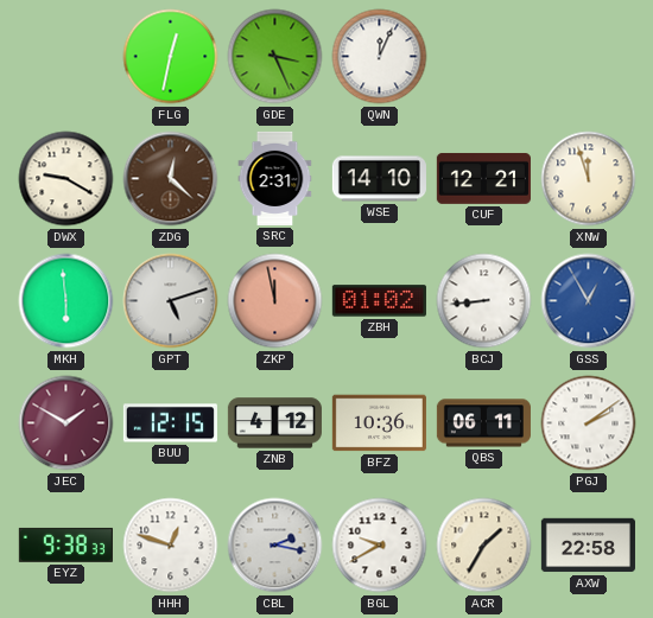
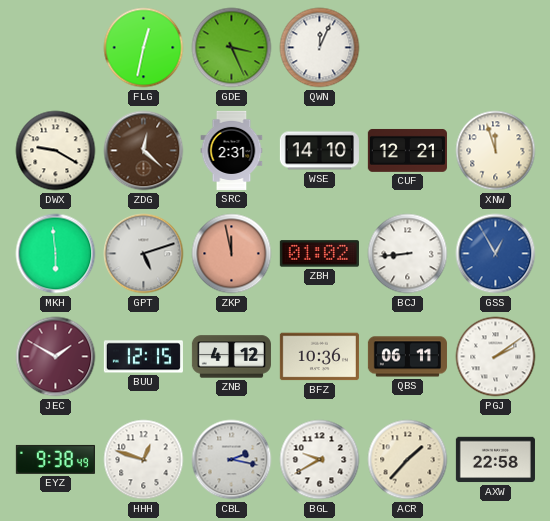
EYZ: 9:38:33 -> 9:38:49 (55, 459)
ACR: 1:35 -> 1:37 (408, 460)
